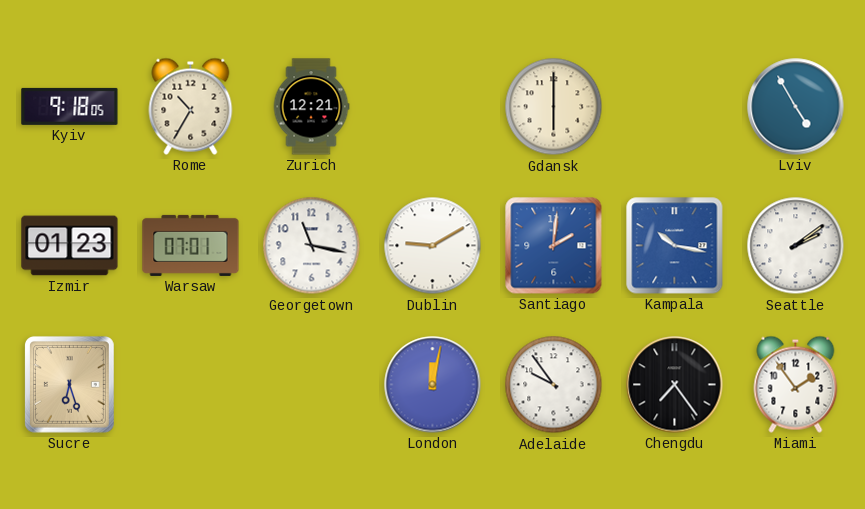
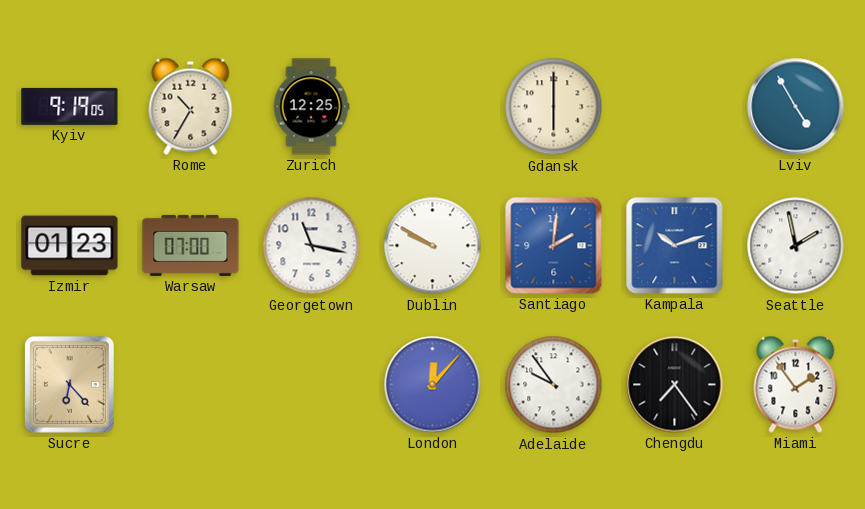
Kyiv: 9:18 -> 9:19 (70, 106)
Zurich: 12:21 -> 12:25 (311, 107)
Warsaw: 07:01 -> 07:00 (191, 245)
Dublin: 9:10 -> 9:50 (433, 246)
Kampala: 10:17 -> 10:12 (675, 246)
Seattle: 2:09 -> 1:58 (796, 246)
Sucre: 6:27 -> 6:23 (69, 384)
London: 12:02 -> 12:07 (433, 385)
